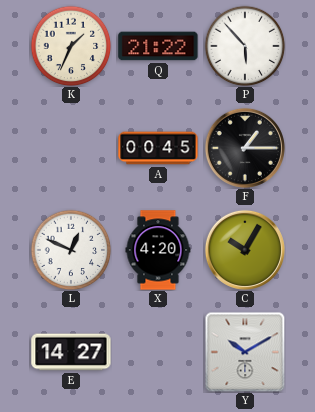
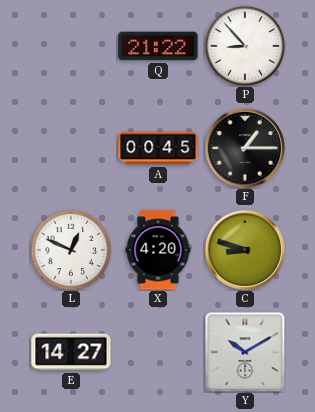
K: 1:34 -> none (71, 46)
P: 5:53 -> 8:53 (245, 46)
C: 10:05 -> 8:48 (245, 250)
